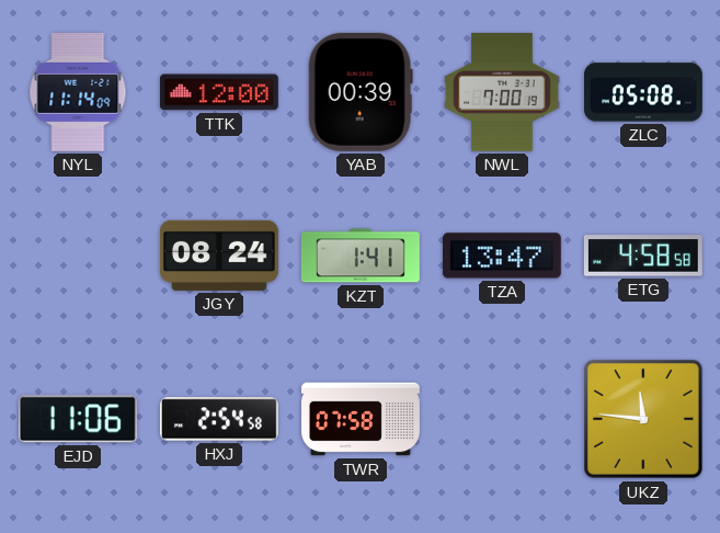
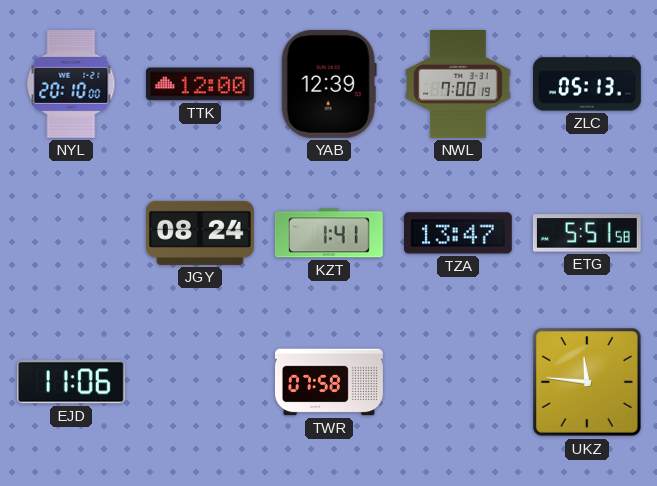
NYL: 11:14 -> 20:10 (71, 84)
YAB: 00:39 -> 12:39 (329, 84)
ZLC: 05:08 -> 05:13 (588, 84)
ETG: 4:58 -> 5:51 (587, 233)
HXJ: 2:54 -> none (219, 419)
